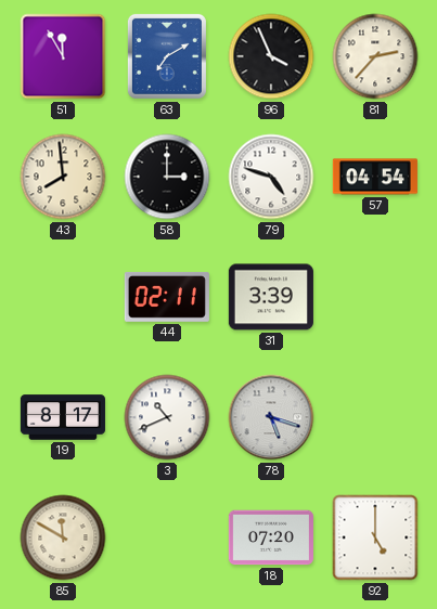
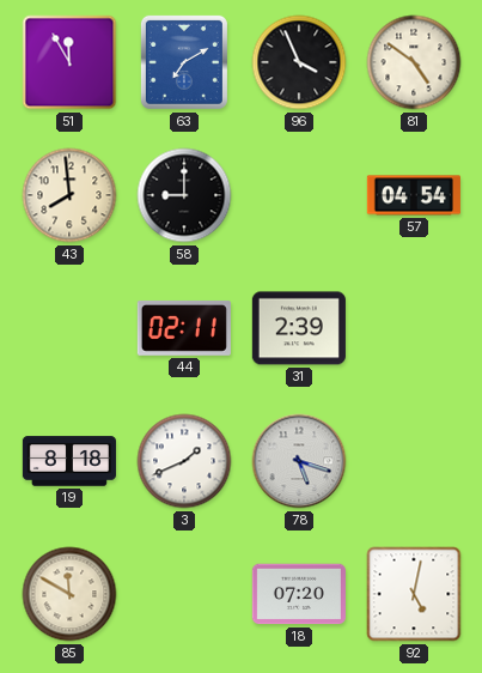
81: 2:37 -> 4:51 (414, 62)
58: 3:00 -> 9:00 (184, 195)
79: 4:48 -> none (271, 177)
31: 3:39 -> 2:39 (299, 328)
19: 8:17 -> 8:18 (69, 461)
3: 10:41 -> 1:41 (184, 461)
92: 5:00 -> 5:02 (414, 594)
